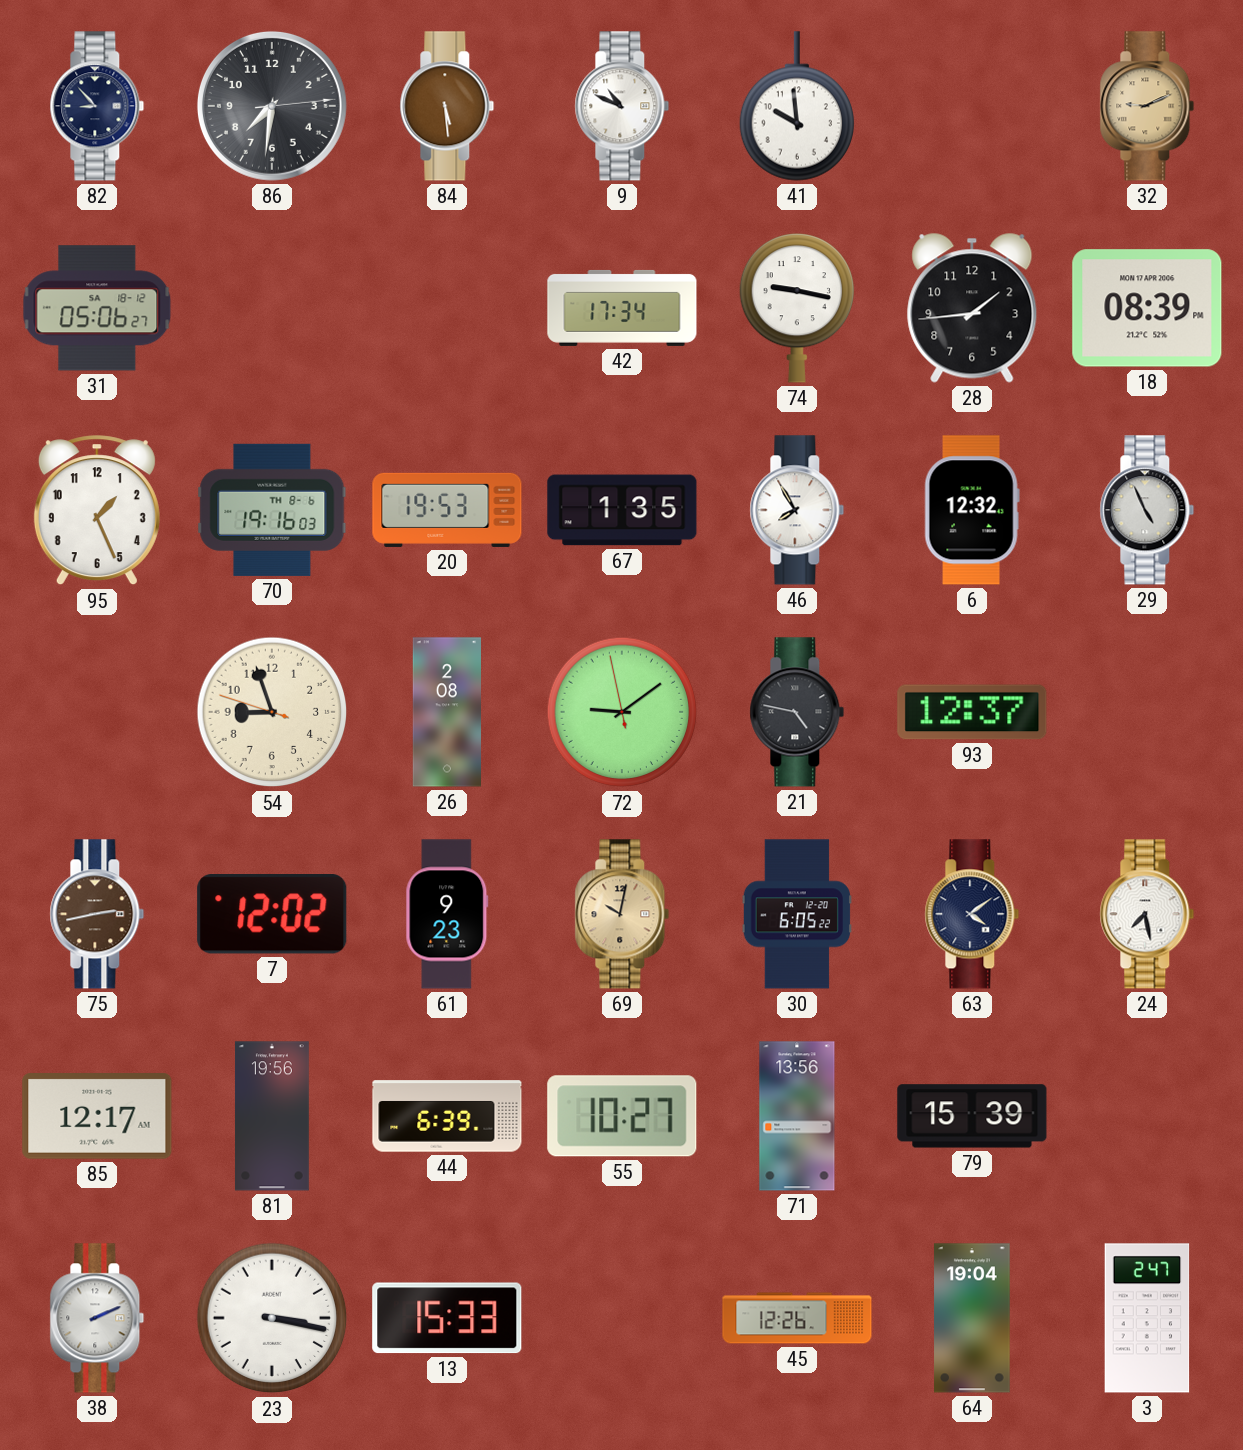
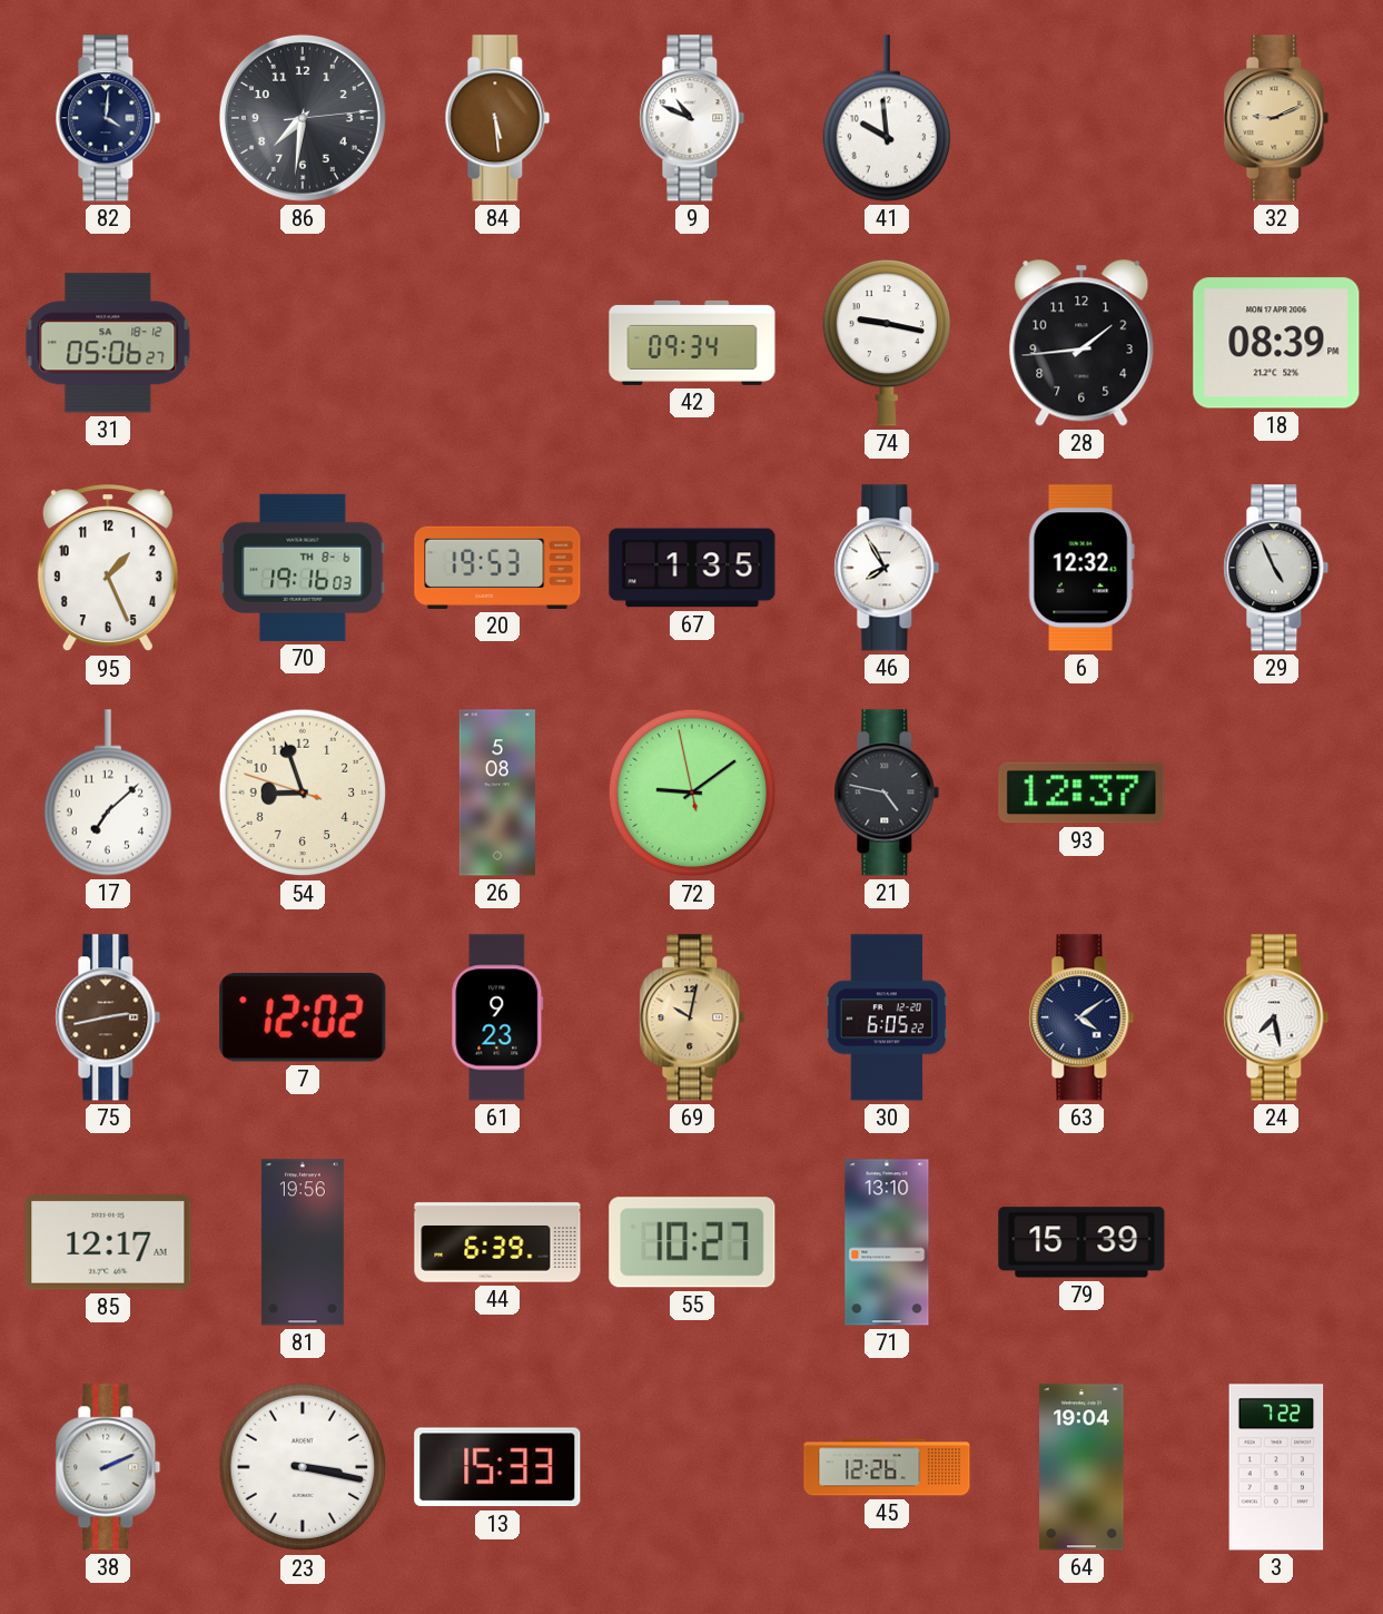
82: 8:53 -> 4:01 (108, 118)
42: 17:34 -> 09:34 (692, 343)
17: none -> 7:08 (107, 793)
26: 2:08 -> 5:08 (496, 793)
71: 13:56 -> 13:10 (887, 1242)
3: 2:47 -> 7:22 (1276, 1467)
